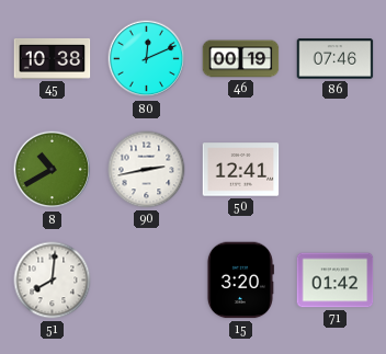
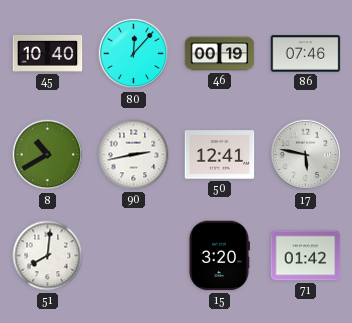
45: 10:38 -> 10:40 (48, 53)
80: 12:11 -> 12:07 (134, 54)
17: none -> 5:47 (306, 155)
